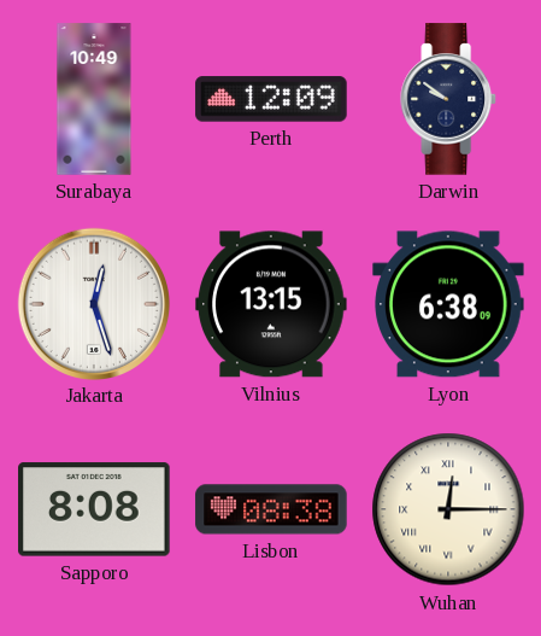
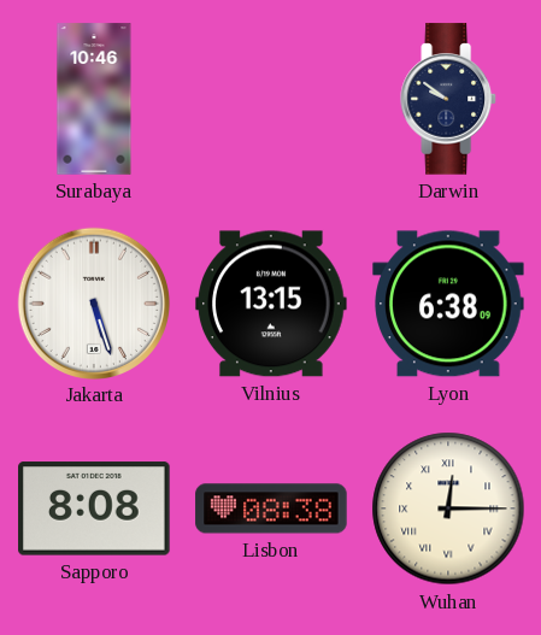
Surabaya: 10:49 -> 10:46 (94, 99)
Perth: 12:09 -> none (271, 99)
Jakarta: 12:27 -> 5:27 (93, 302)
